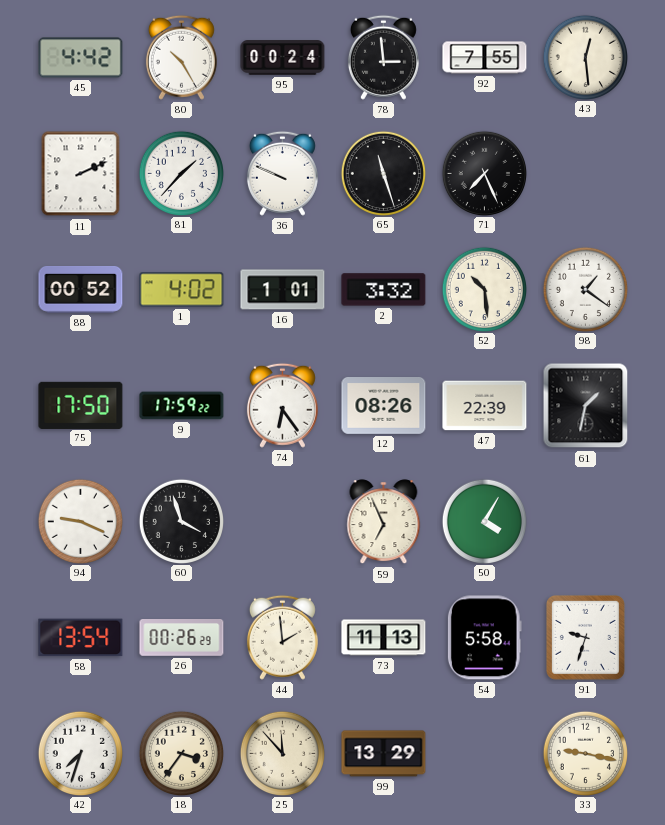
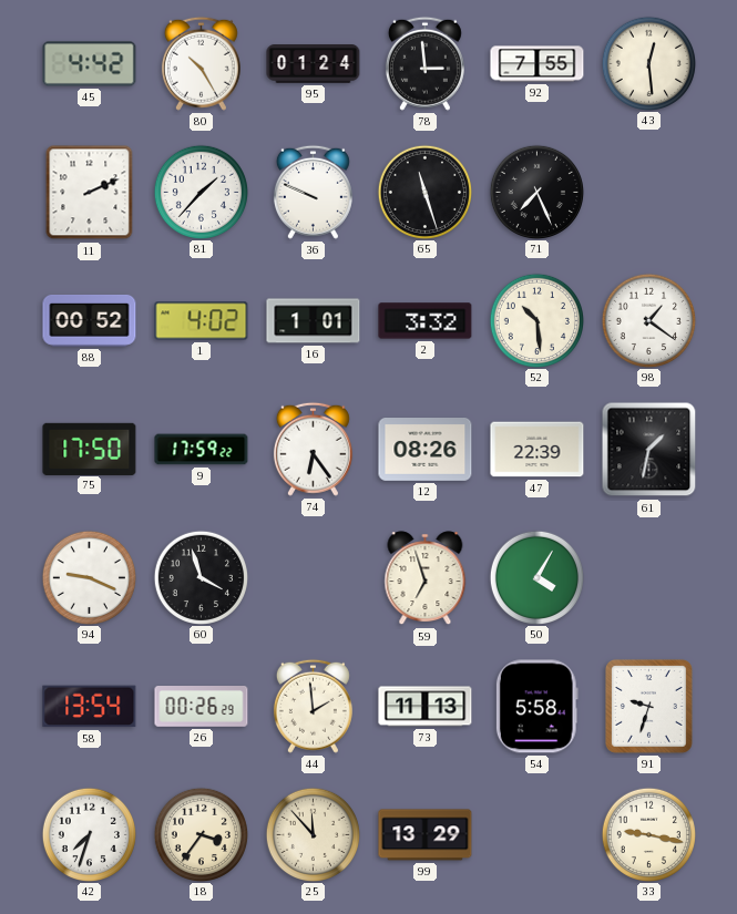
95: 00:24 -> 01:24 (314, 64)
59: 6:56 -> 6:57 (426, 578)
